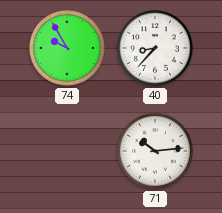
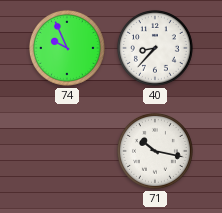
74: 9:55 -> 9:56 (67, 48)
71: 10:14 -> 10:17 (155, 151)
